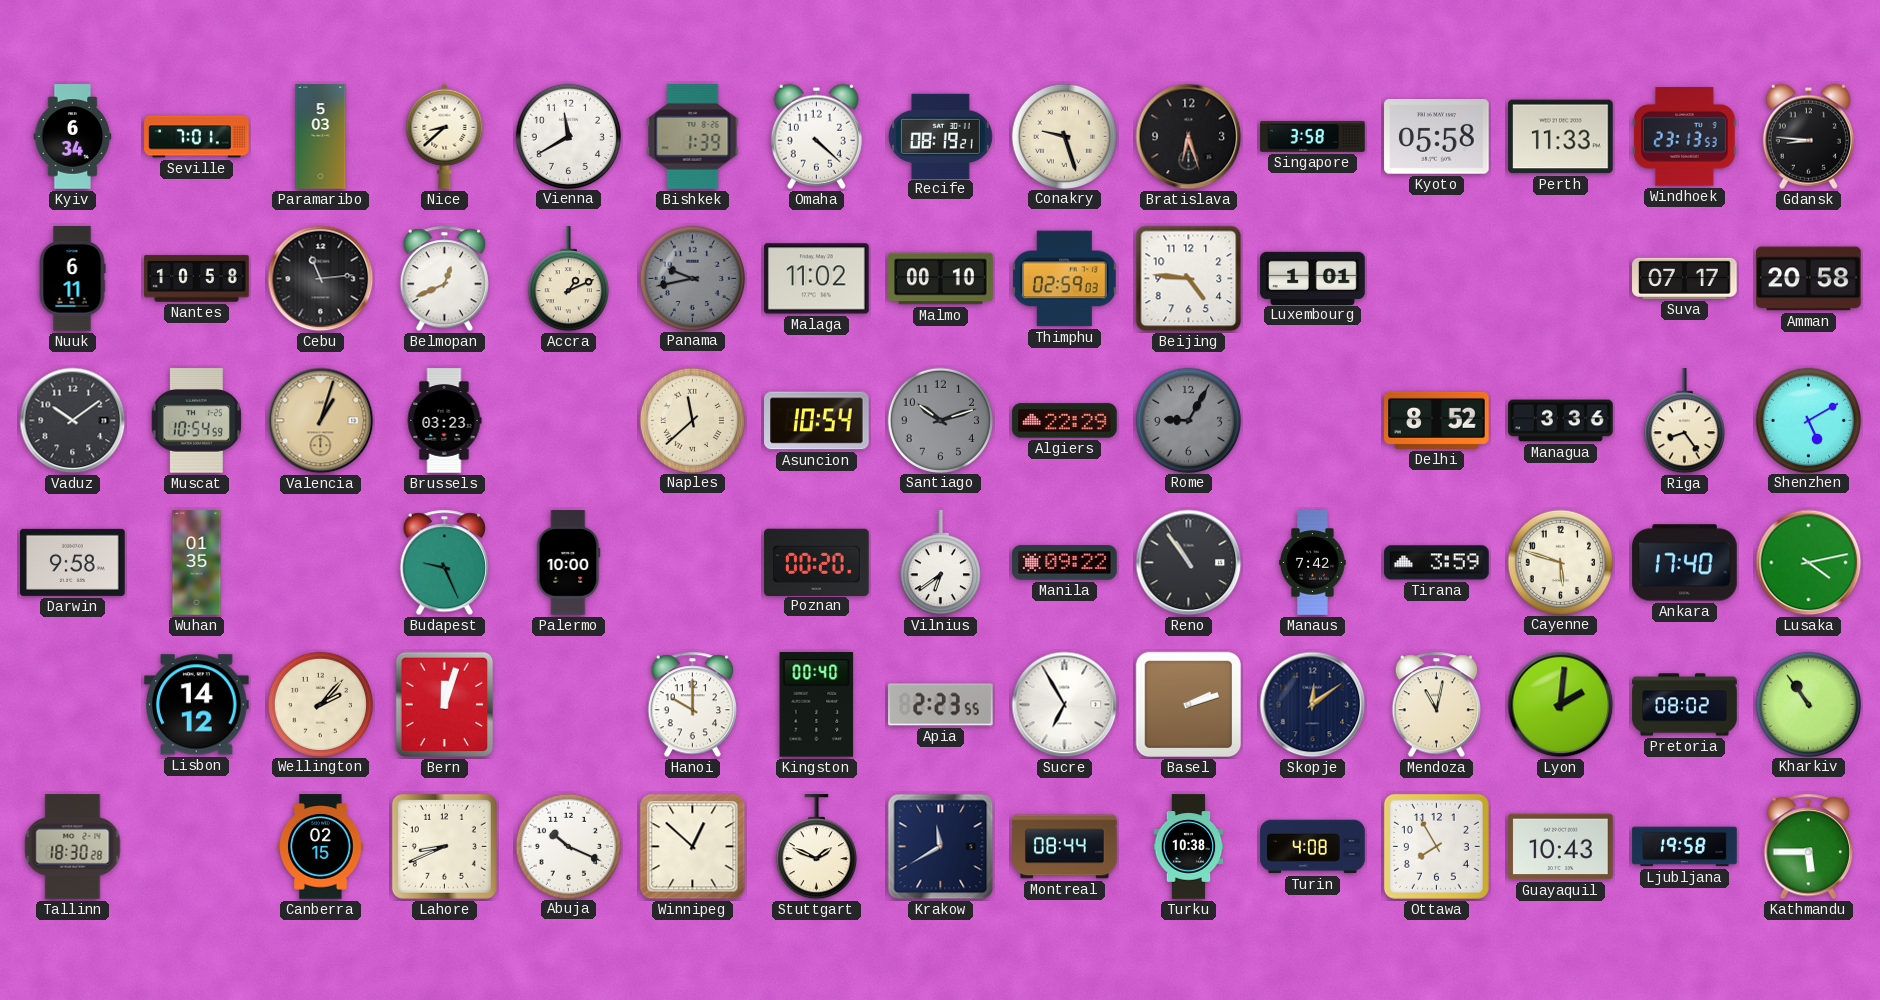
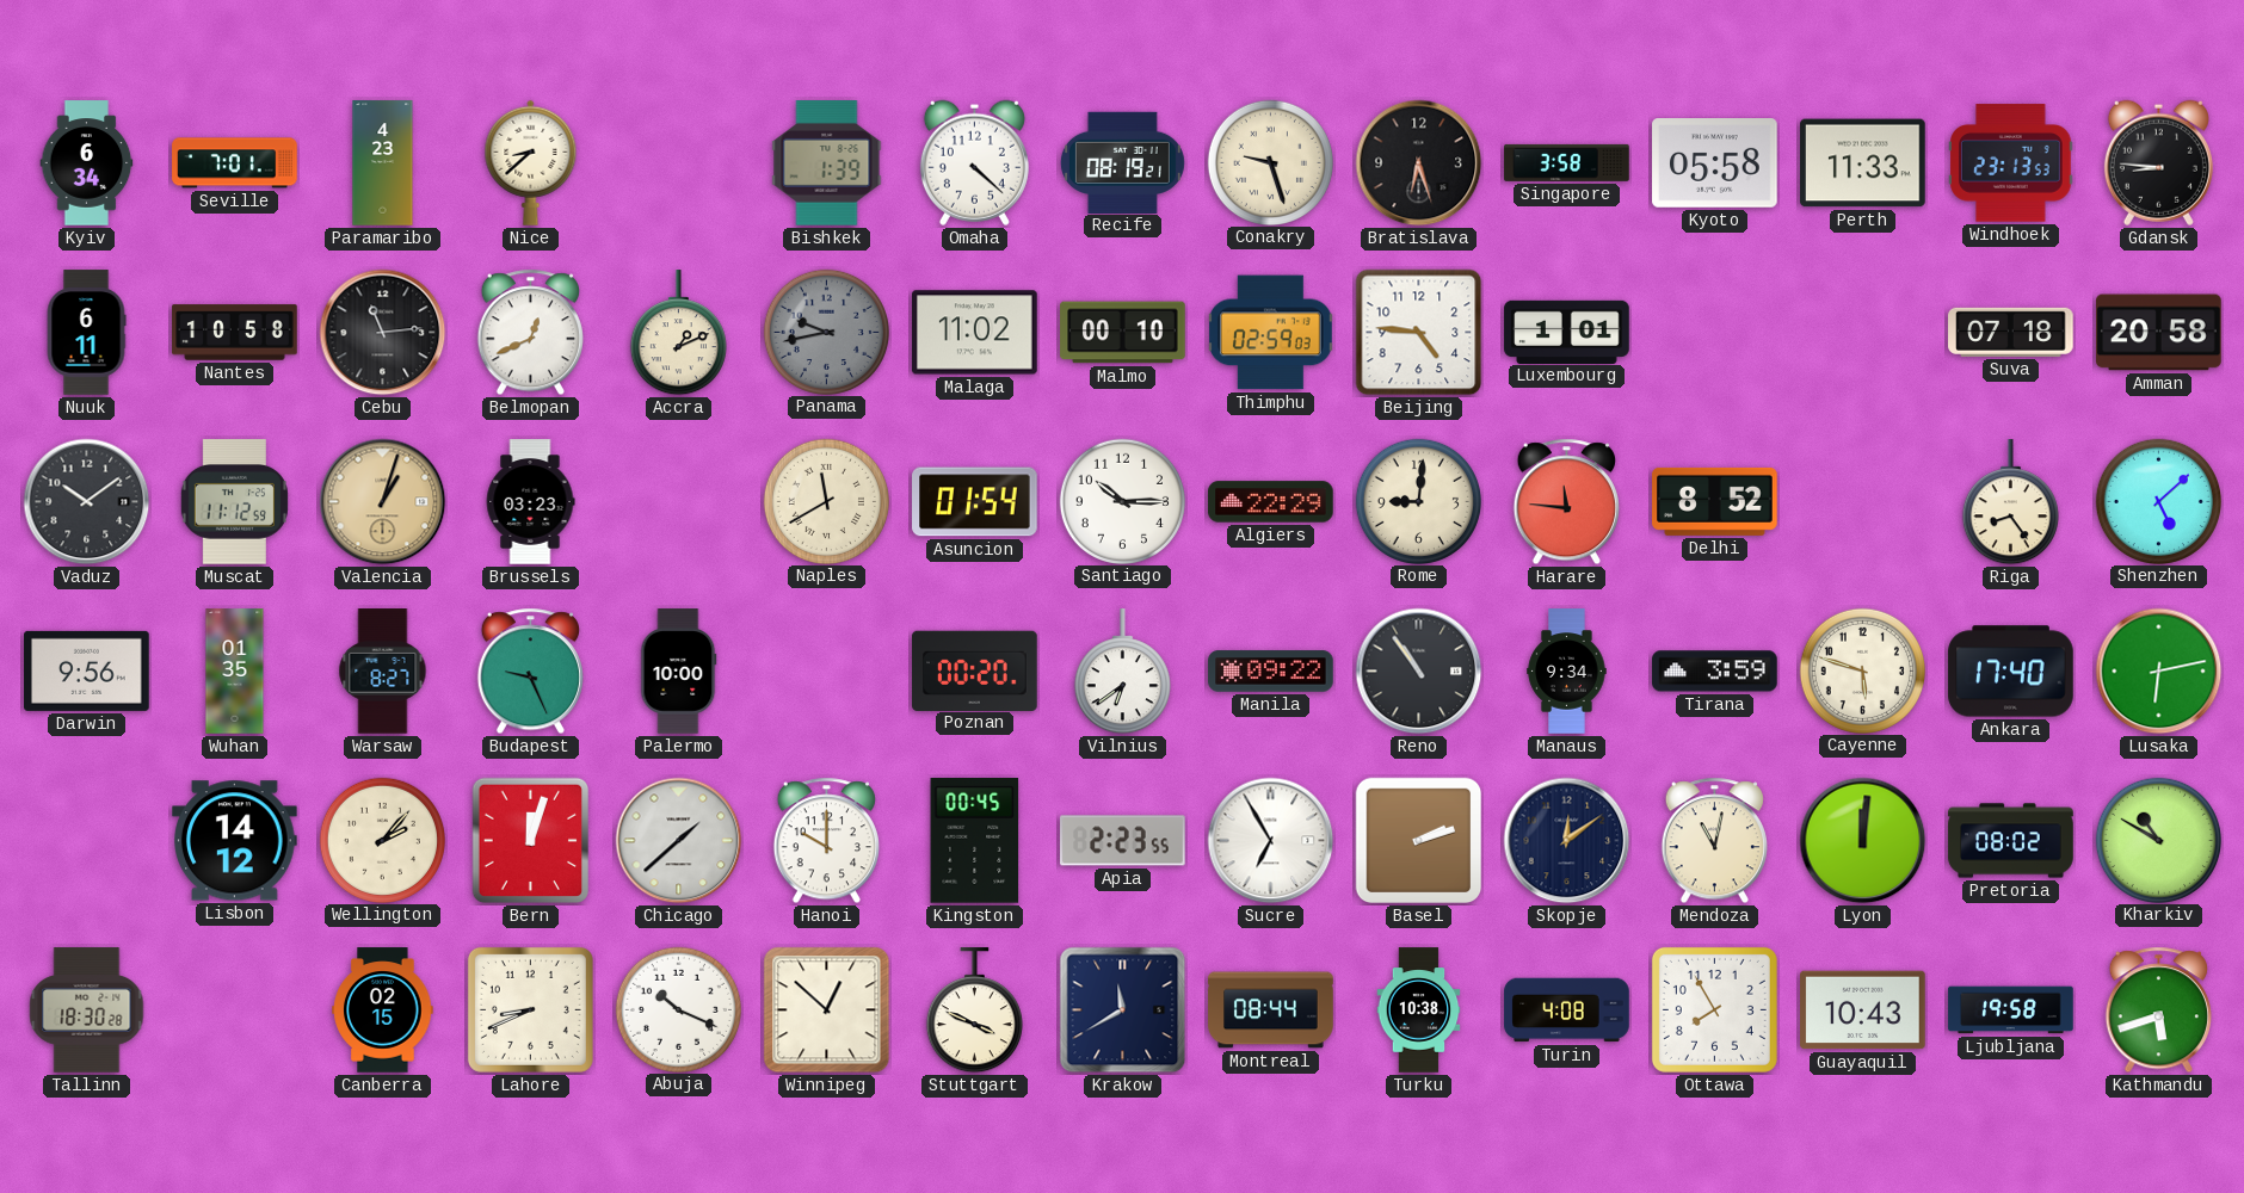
Paramaribo: 5:03 -> 4:23 (383, 163)
Vienna: 11:40 -> none (568, 136)
Suva: 07:17 -> 07:18 (2011, 332)
Muscat: 10:54 -> 11:12 (234, 502)
Naples: 11:38 -> 11:40 (826, 501)
Asuncion: 10:54 -> 01:54 (975, 502)
Santiago: 10:12 -> 10:15 (1122, 501)
Santiago dial: grey -> white (1122, 501)
Rome: 9:05 -> 9:01 (1418, 501)
Rome dial: grey -> cream (1418, 501)
Harare: none -> 11:46 (1566, 502)
Managua: 3:36 -> none (1561, 421)
Shenzhen: 5:10 -> 5:08 (2158, 501)
Darwin: 9:58 -> 9:56 (87, 670)
Warsaw: none -> 8:27 (383, 672)
Manaus: 7:42 -> 9:34 (1567, 672)
Lusaka: 4:13 -> 6:13 (2159, 672)
Chicago: none -> 1:38 (679, 841)
Kingston: 00:40 -> 00:45 (975, 840)
Lyon: 2:01 -> 12:01 (1863, 841)
Kharkiv: 10:54 -> 10:50 (2158, 840)
Stuttgart: 1:49 -> 3:49 (974, 1010)
Kathmandu: 5:45 -> 5:42 (2158, 1010)
